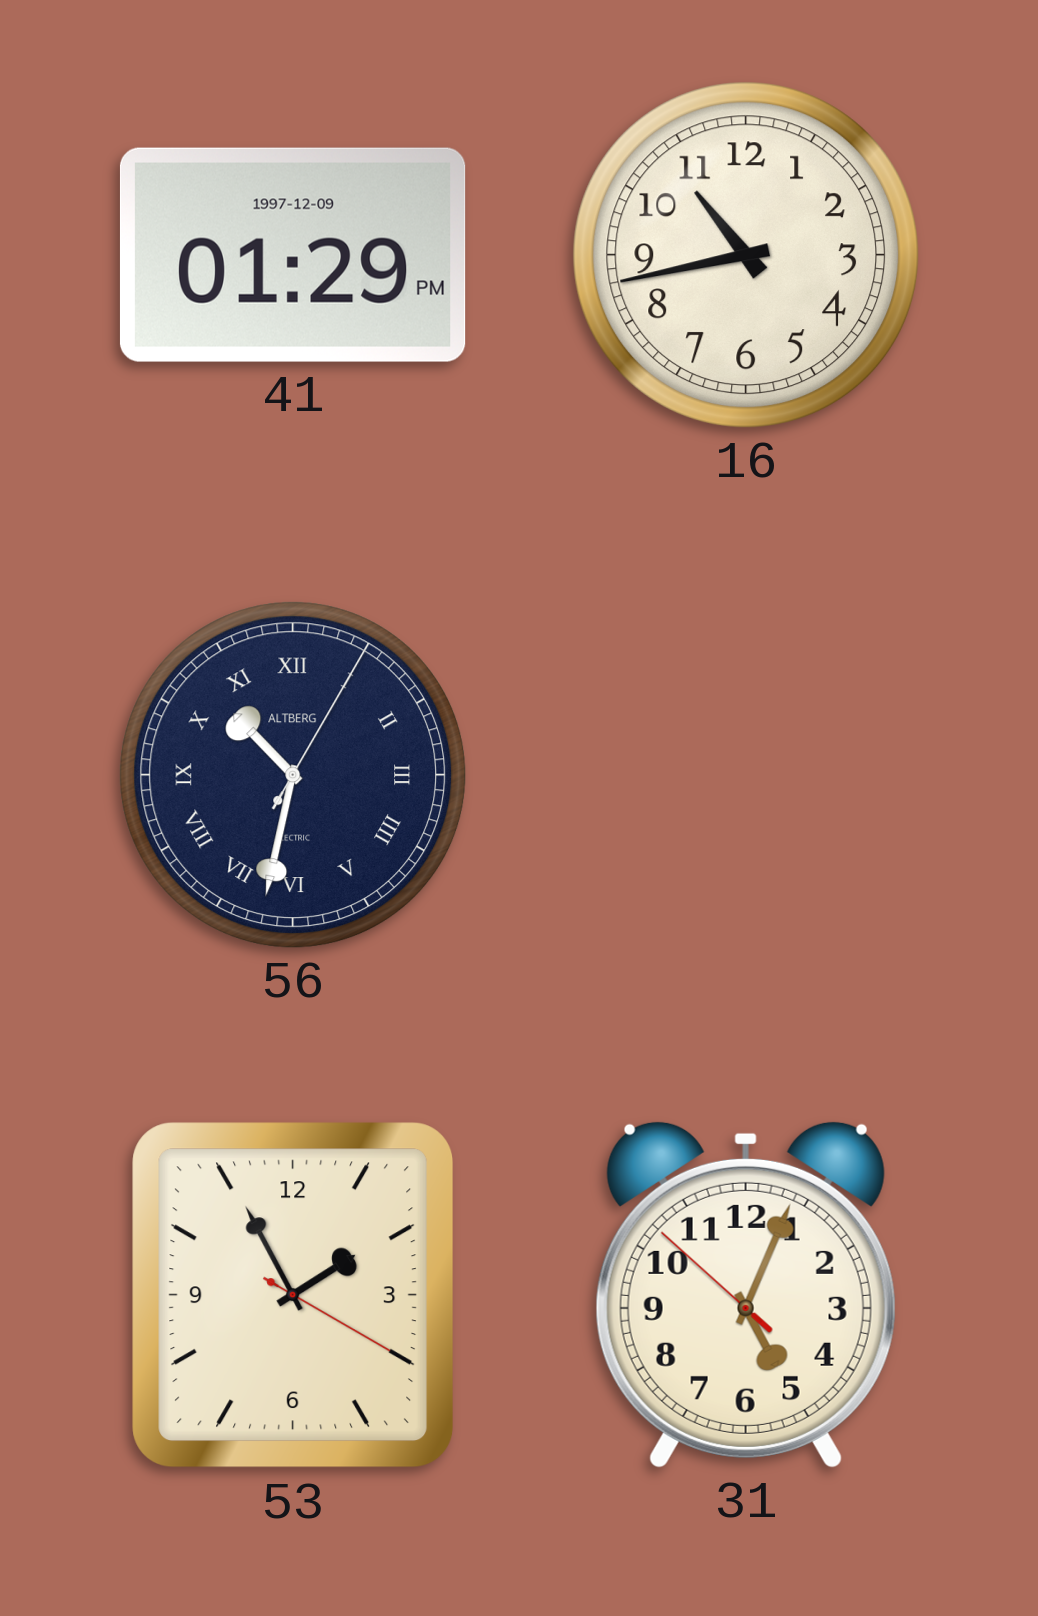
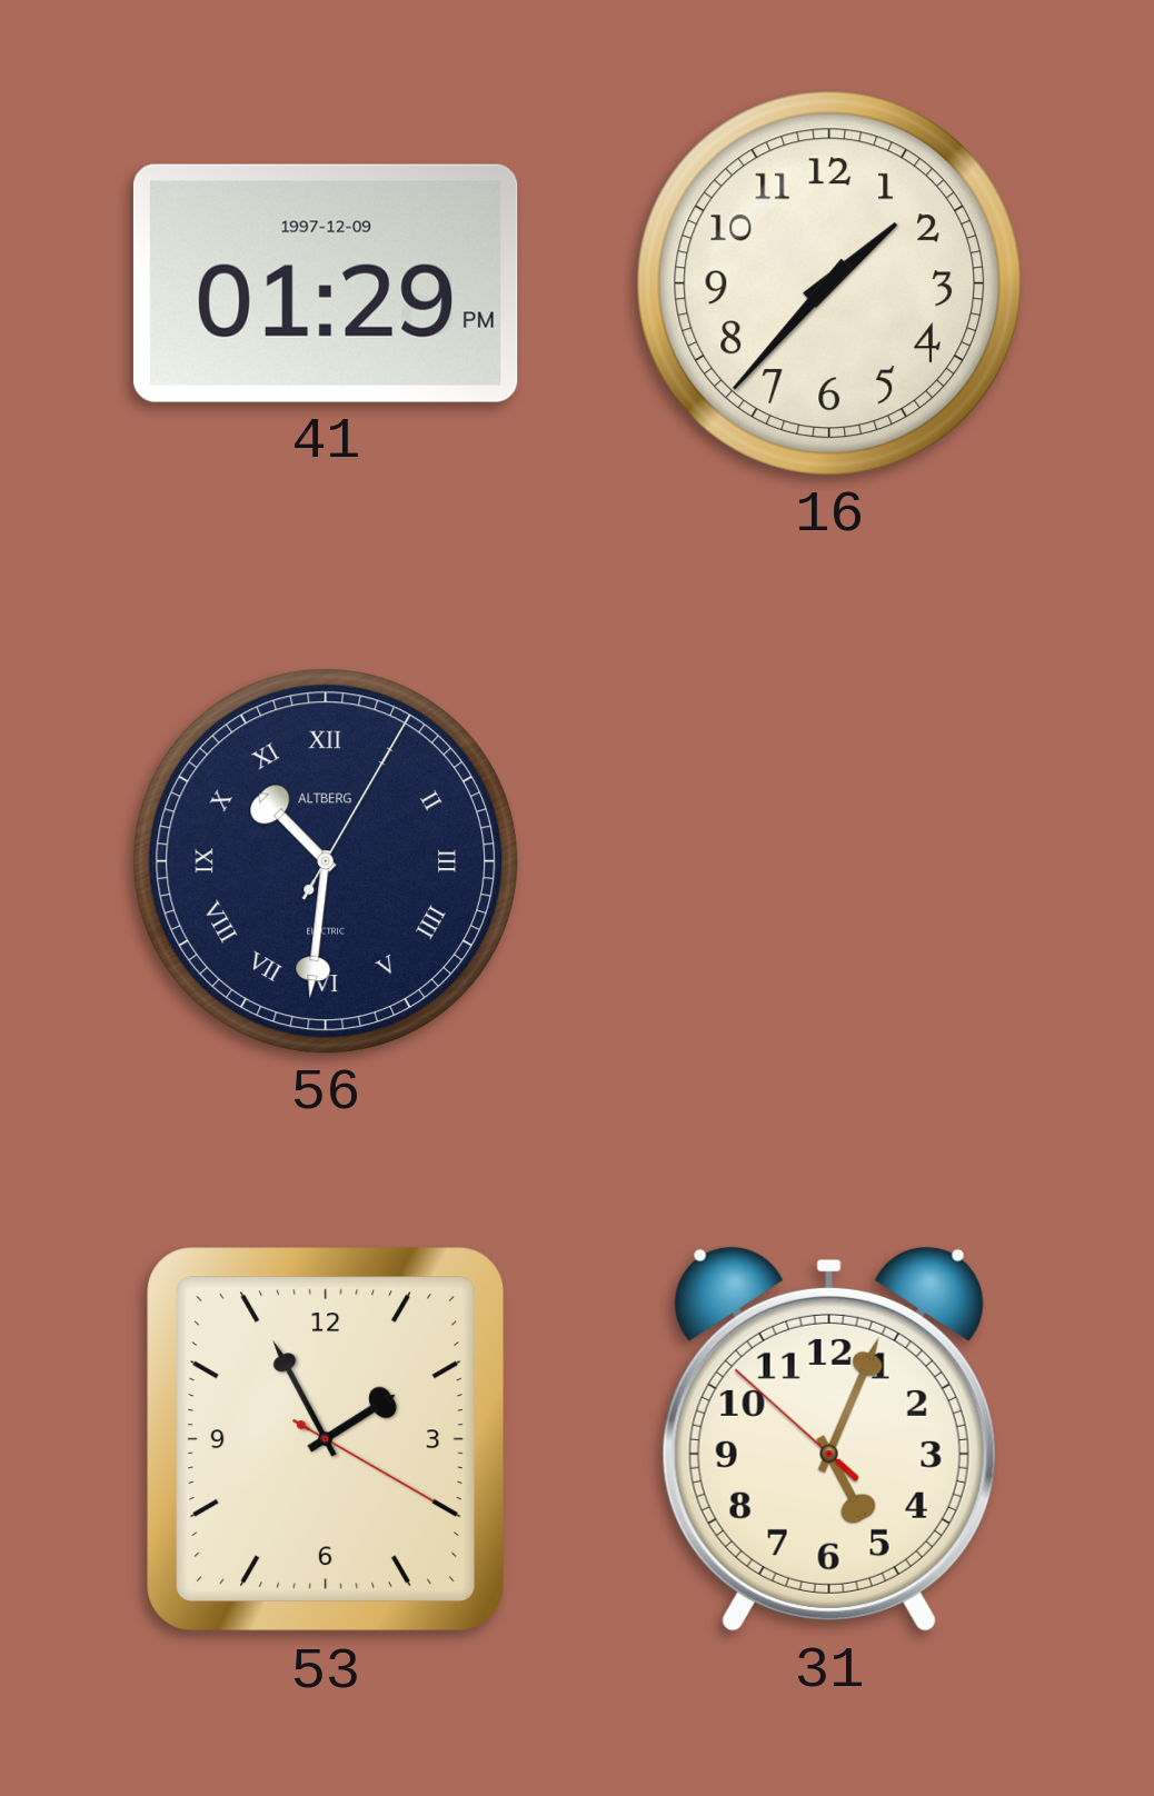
16: 10:43 -> 1:37 (829, 283)
56: 10:32 -> 10:31 (326, 861)
